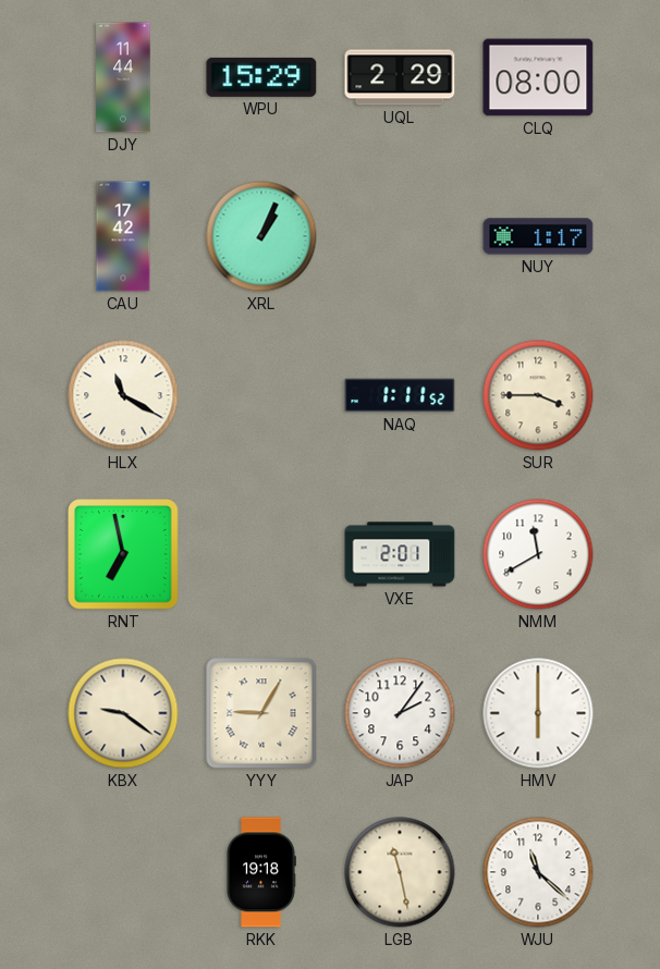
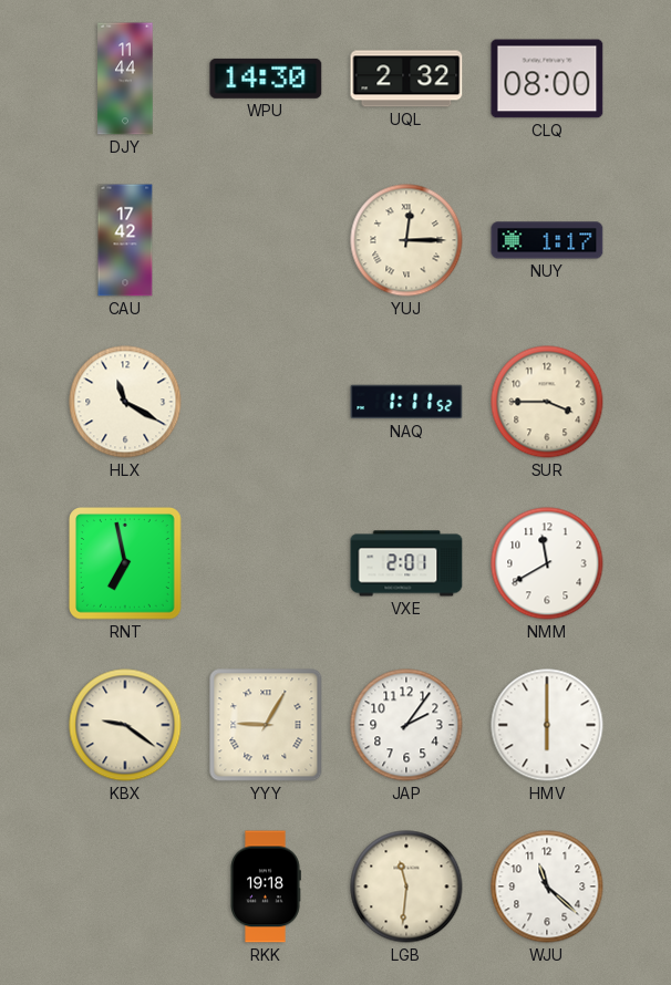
WPU: 15:29 -> 14:30 (266, 79)
UQL: 2:29 -> 2:32 (406, 79)
XRL: 1:04 -> none (261, 236)
YUJ: none -> 12:15 (406, 240)
LGB: 11:28 -> 11:31 (406, 886)
